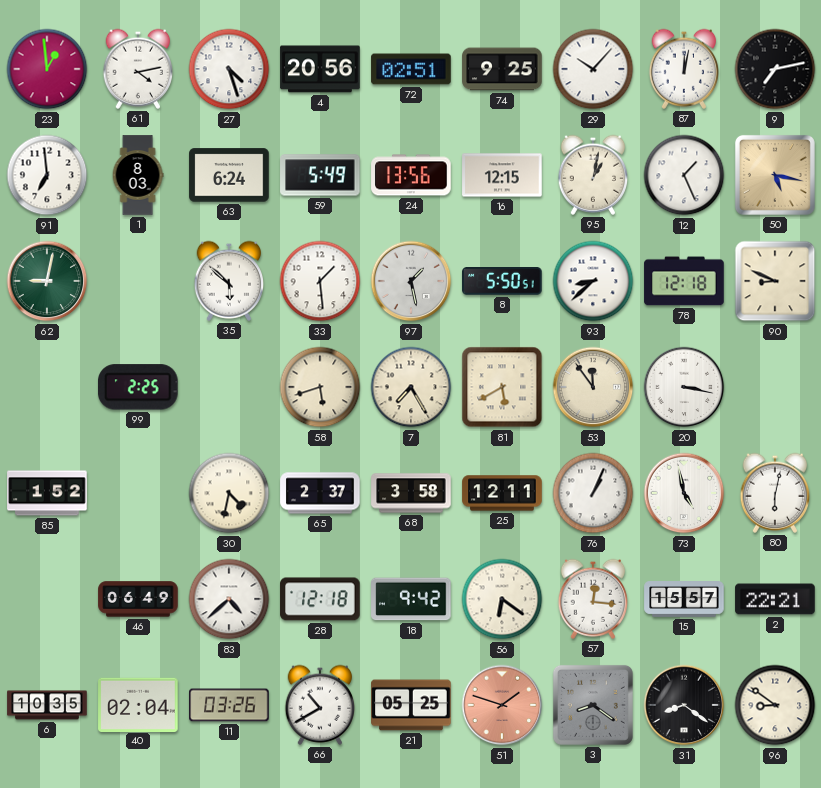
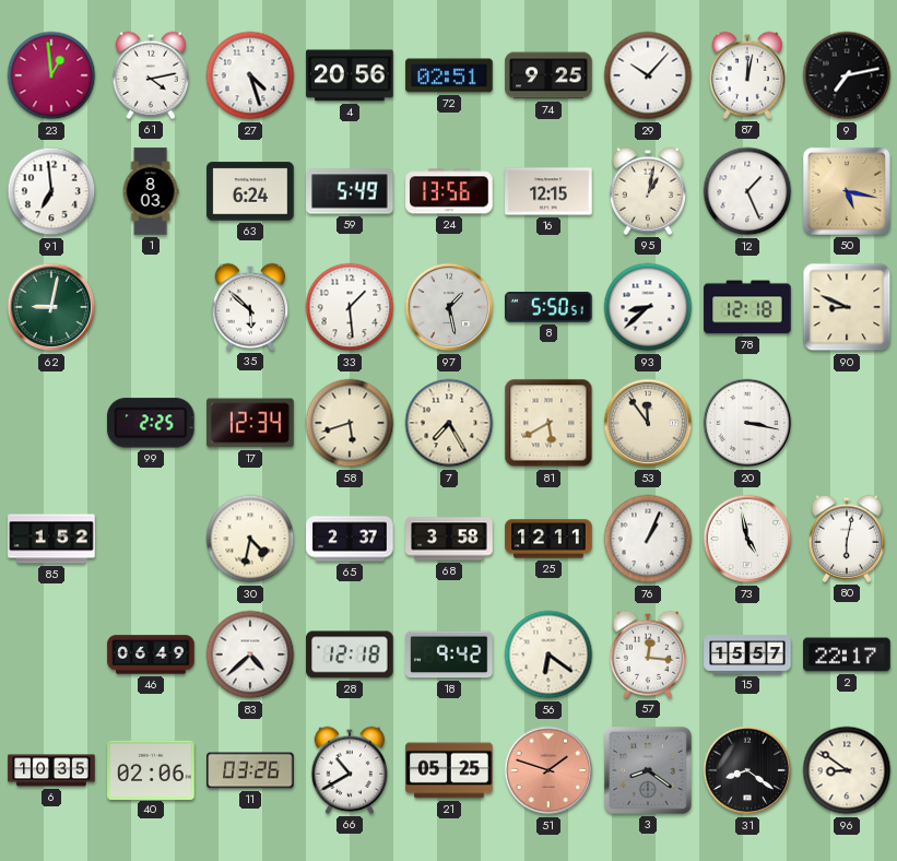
17: none -> 12:34 (250, 423)
2: 22:21 -> 22:17 (847, 654)
40: 02:04 -> 02:06 (151, 769)
